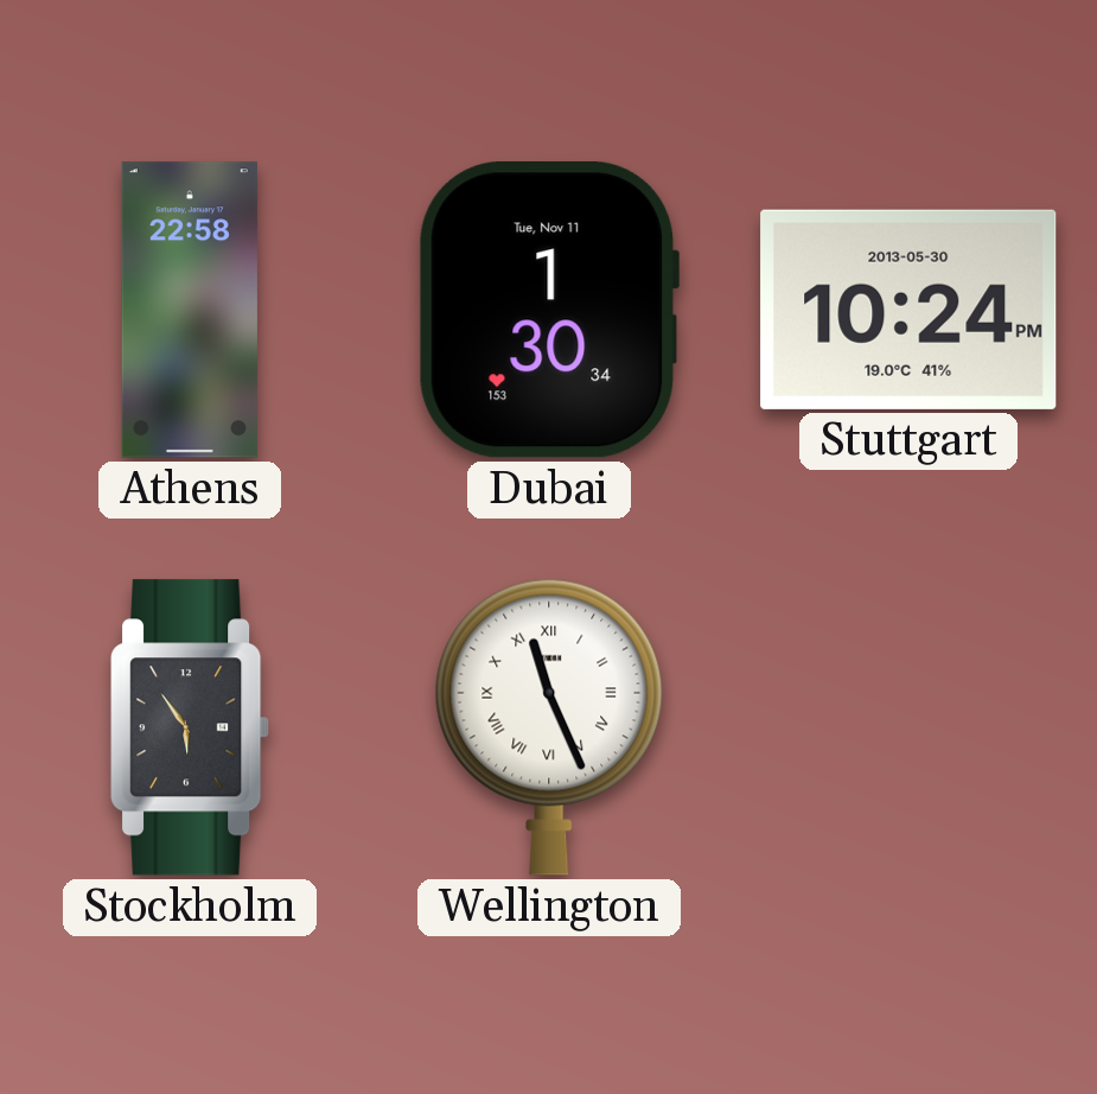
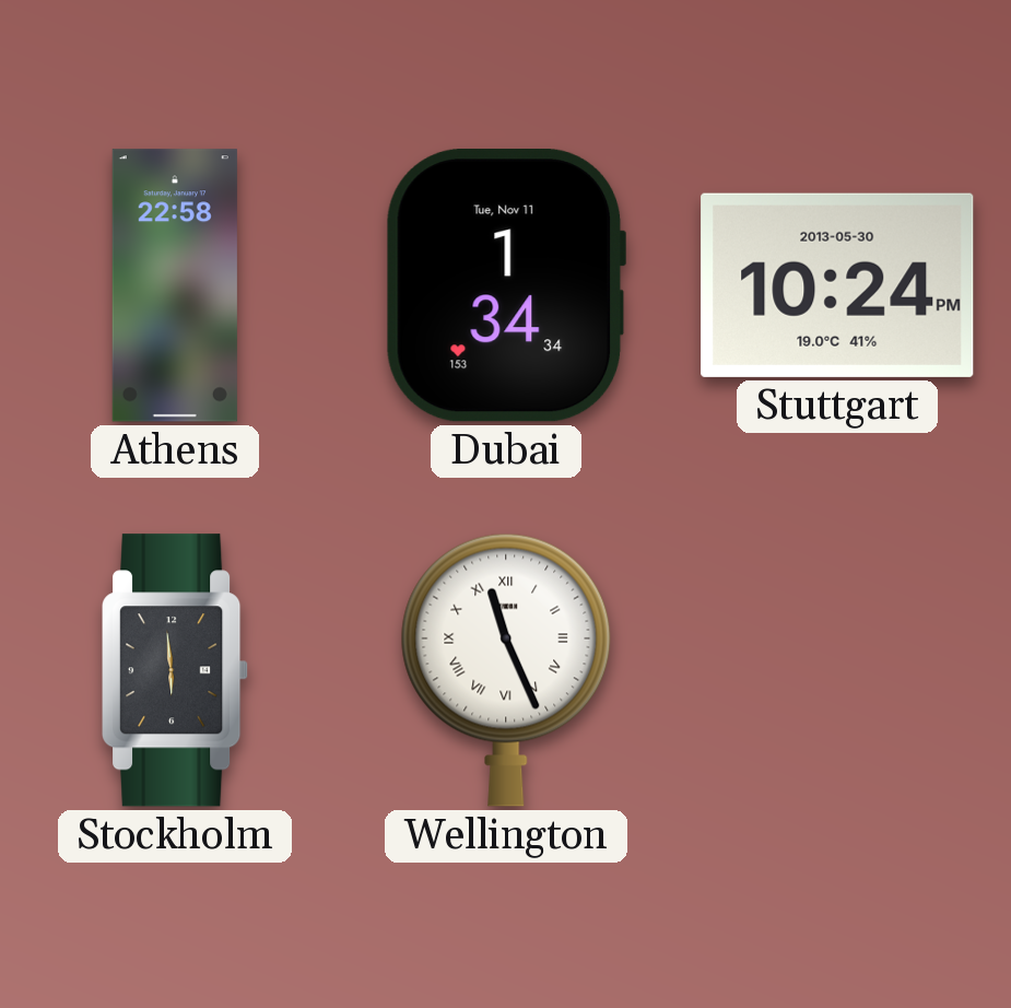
Dubai: 1:30 -> 1:34 (505, 286)
Stockholm: 5:54 -> 5:59 (176, 670)
